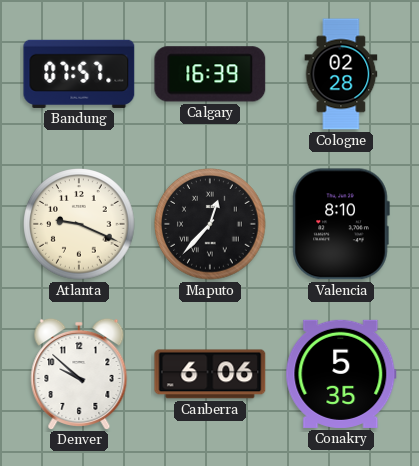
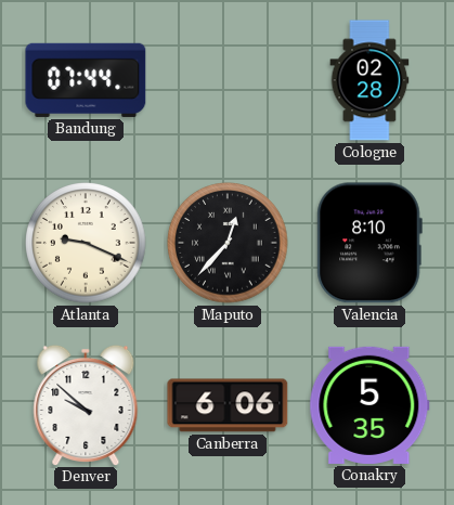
Bandung: 07:57 -> 07:44 (86, 80)
Calgary: 16:39 -> none (210, 74)
